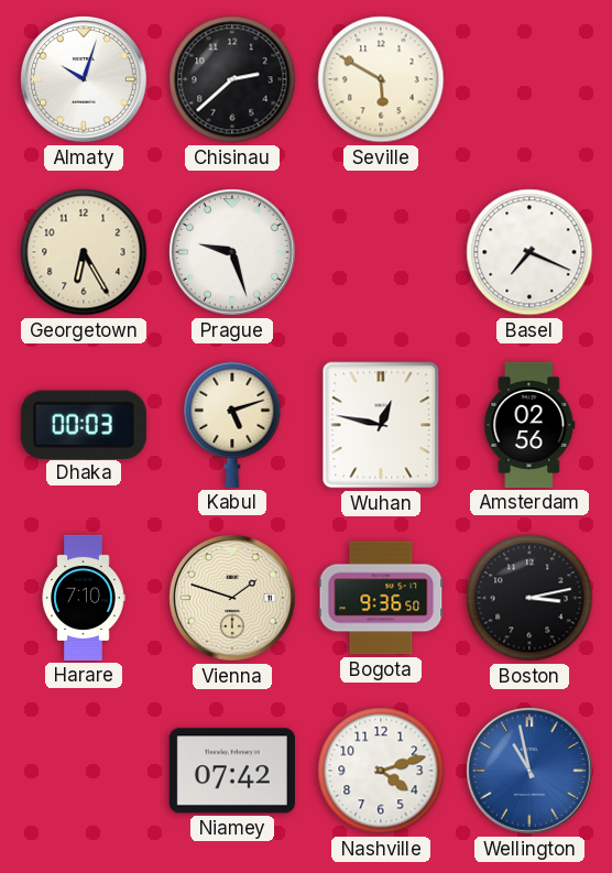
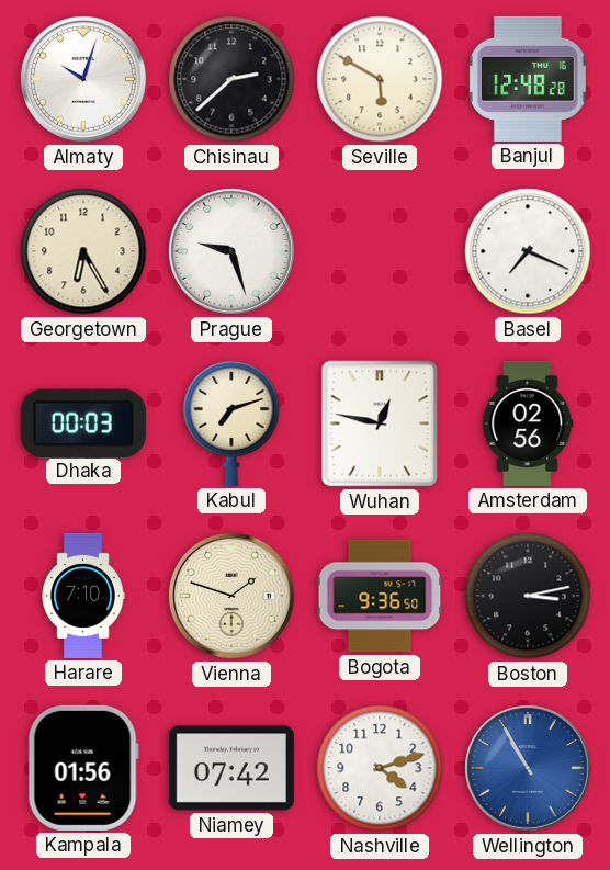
Banjul: none -> 12:48 (528, 79)
Kabul: 5:12 -> 7:12 (231, 423)
Kampala: none -> 01:56 (83, 768)
Wellington: 10:58 -> 10:55 (529, 769)
